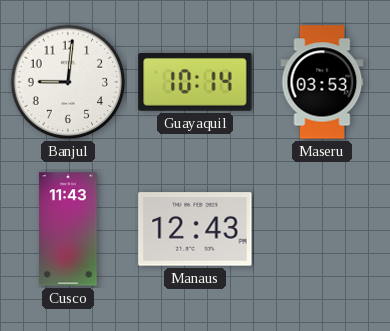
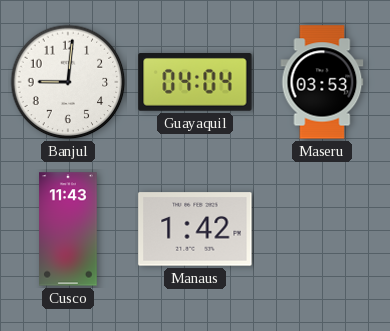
Guayaquil: 10:14 -> 04:04 (195, 83)
Manaus: 12:43 -> 1:42 (195, 229)
